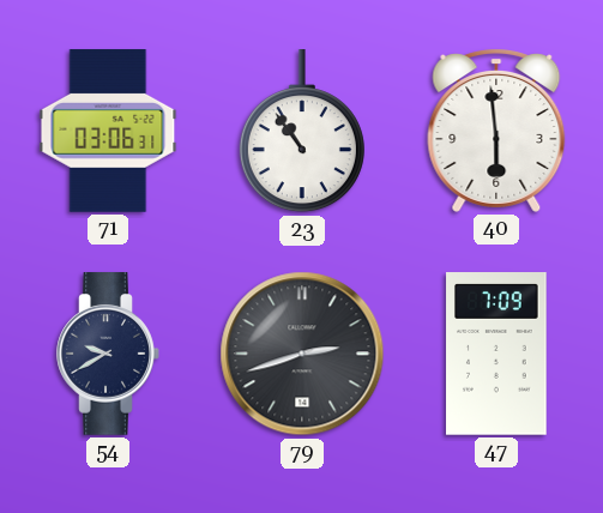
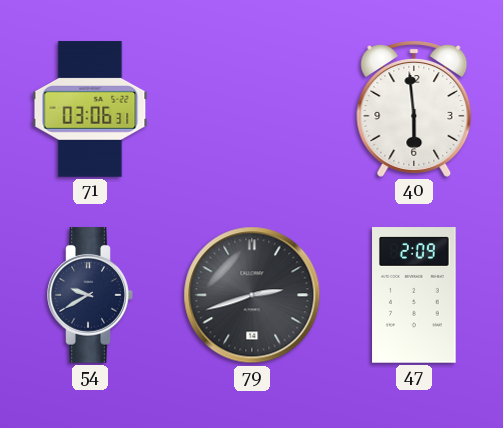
23: 10:54 -> none (302, 132)
47: 7:09 -> 2:09 (414, 295)
